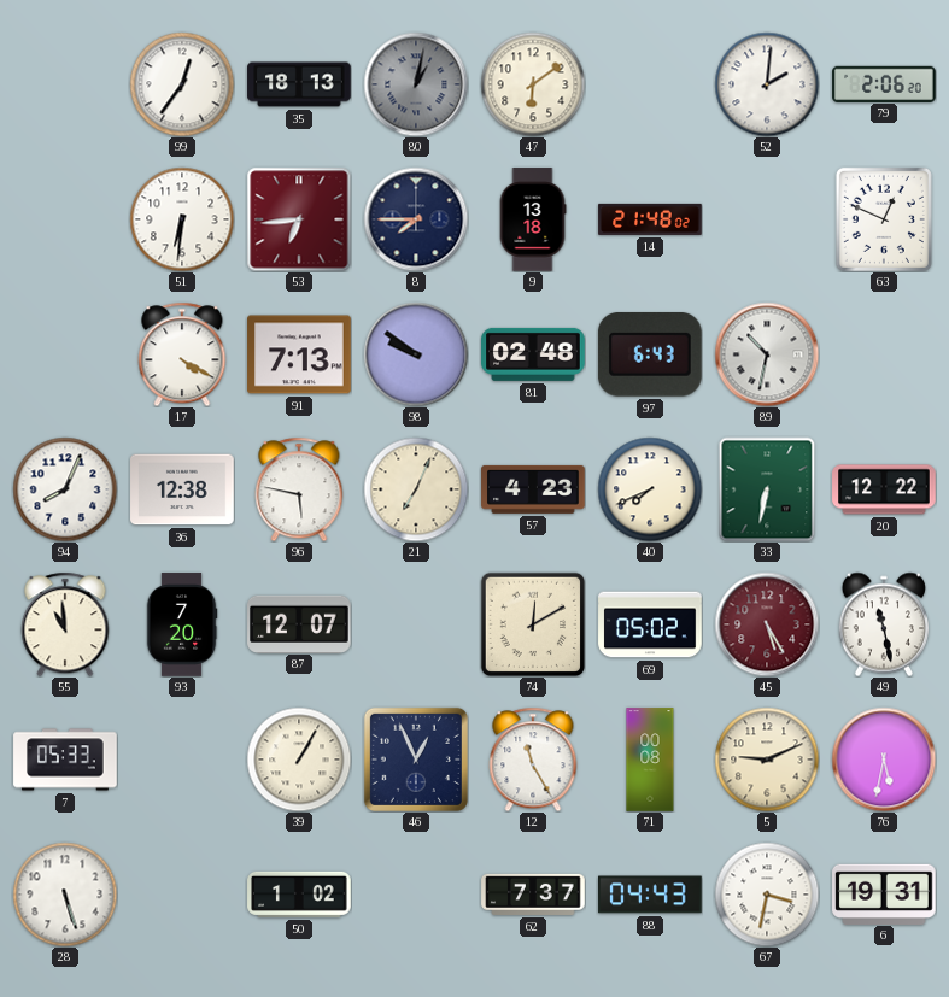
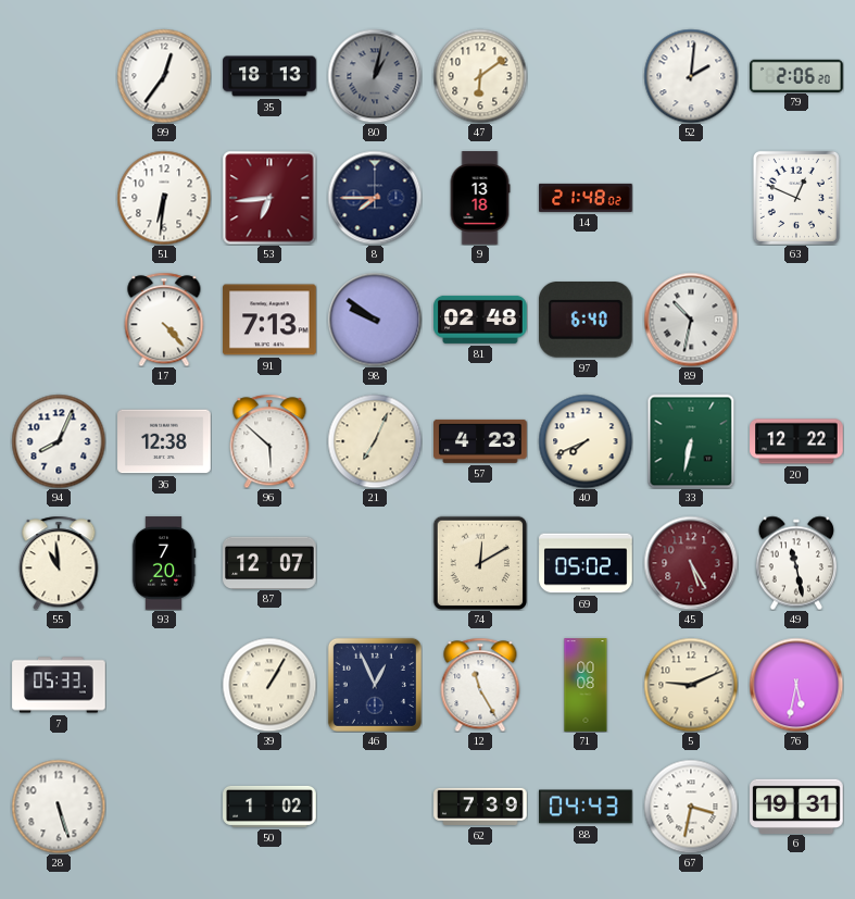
17: 4:20 -> 4:23 (164, 320)
97: 6:43 -> 6:40 (586, 321)
96: 5:47 -> 5:52 (269, 441)
62: 7:37 -> 7:39 (480, 807)
